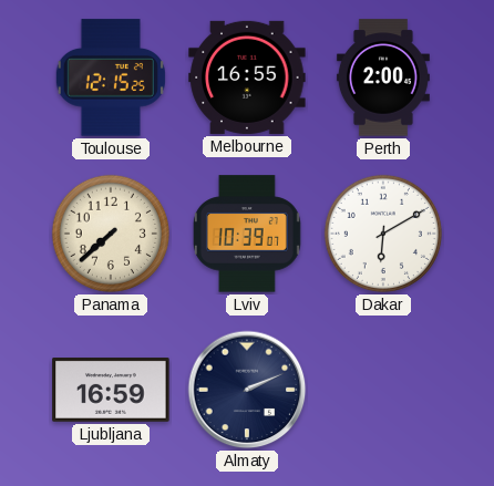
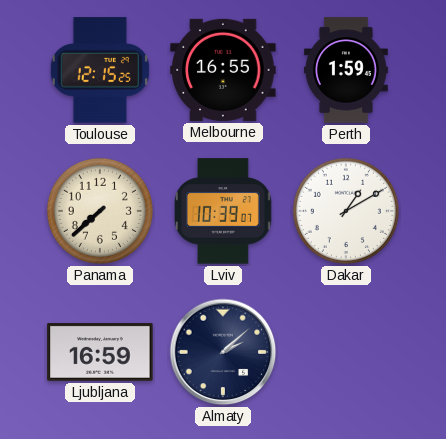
Perth: 2:00 -> 1:59 (346, 70)
Dakar: 6:10 -> 1:10 (346, 211)
Almaty: 2:11 -> 2:08 (223, 352)
